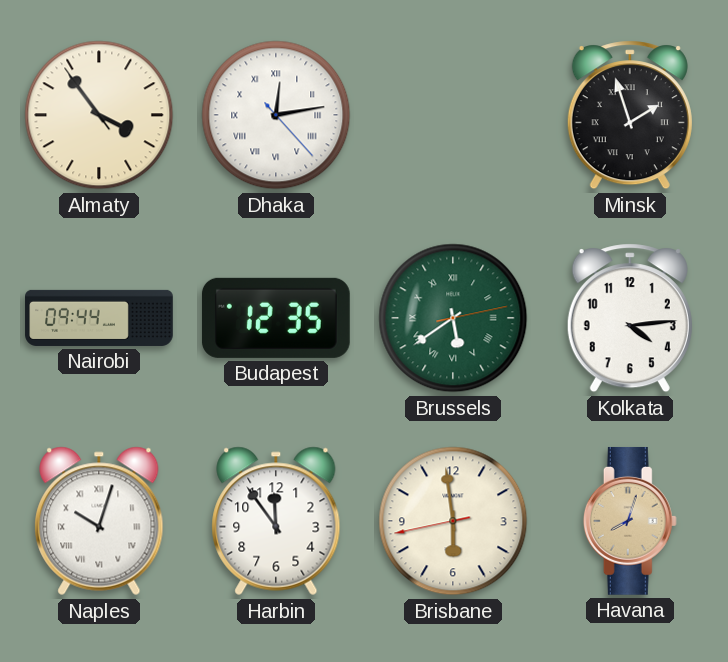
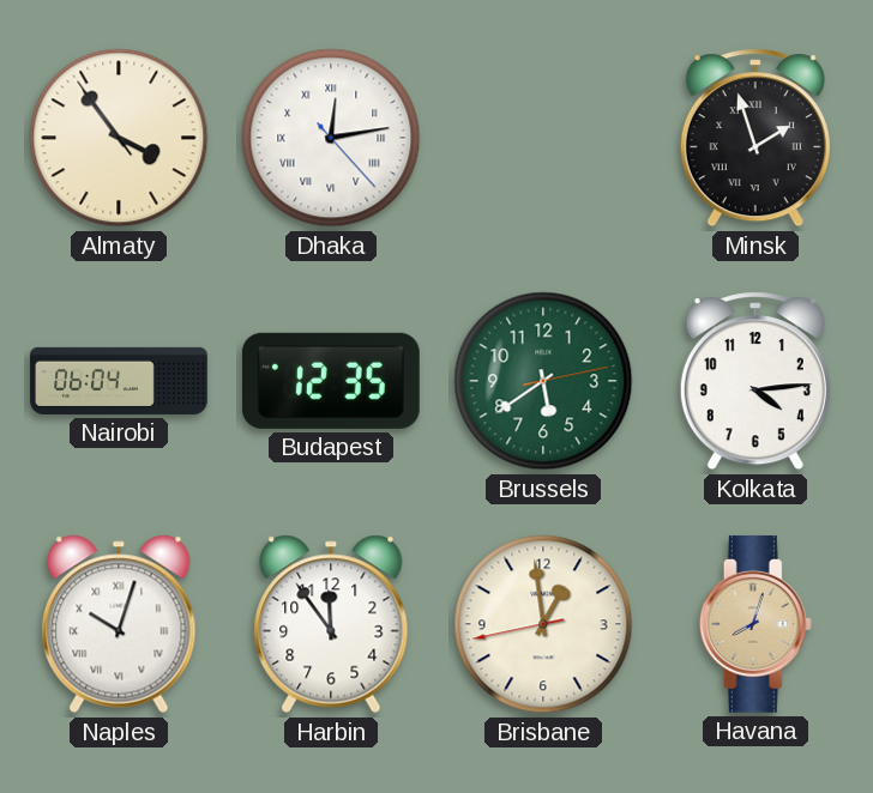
Nairobi: 09:44 -> 06:04 (119, 381)
Brussels numerals: Roman -> Arabic (543, 381)
Brisbane: 5:58 -> 12:58 (543, 624)
